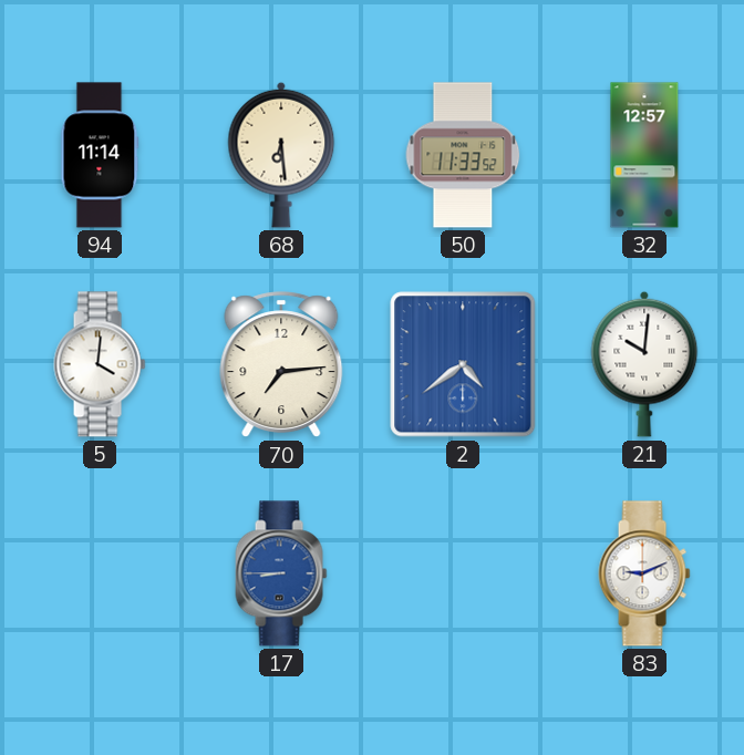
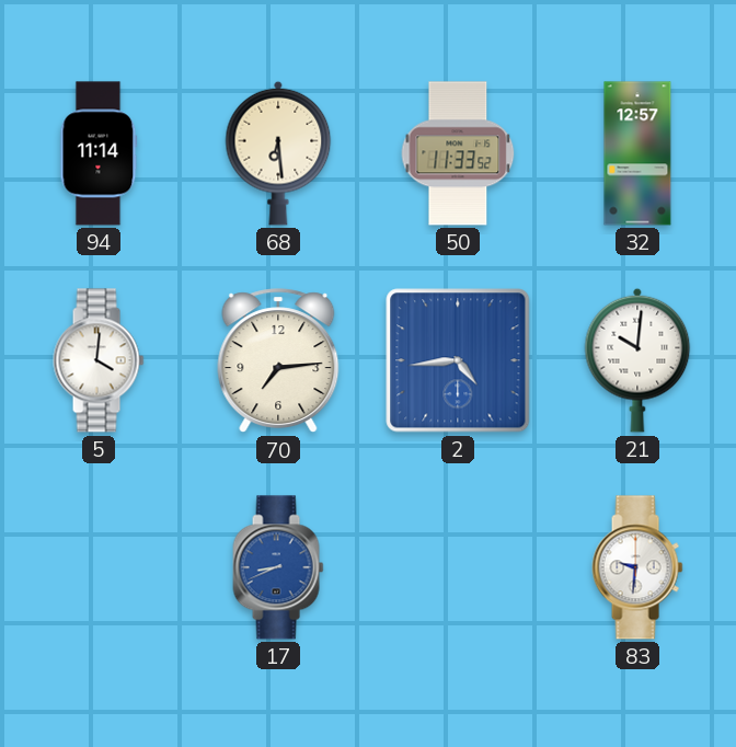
2: 4:39 -> 4:44 (458, 360)
17: 8:45 -> 8:41 (278, 567)
83: 9:11 -> 9:31 (637, 567)
